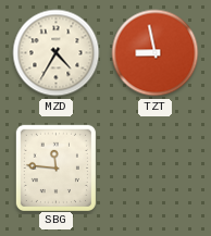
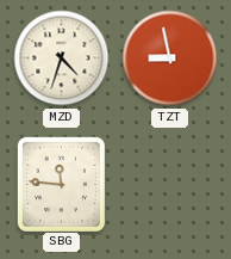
MZD: 4:35 -> 4:33 (62, 58)
